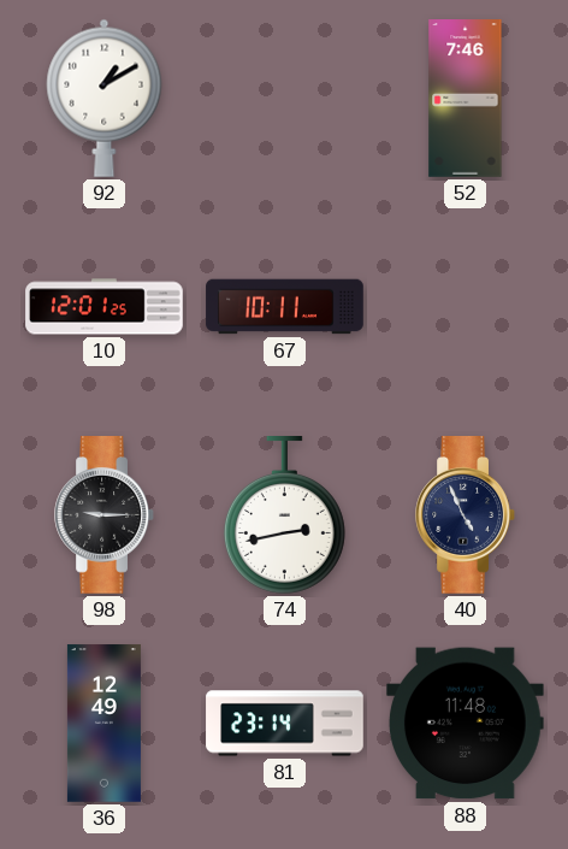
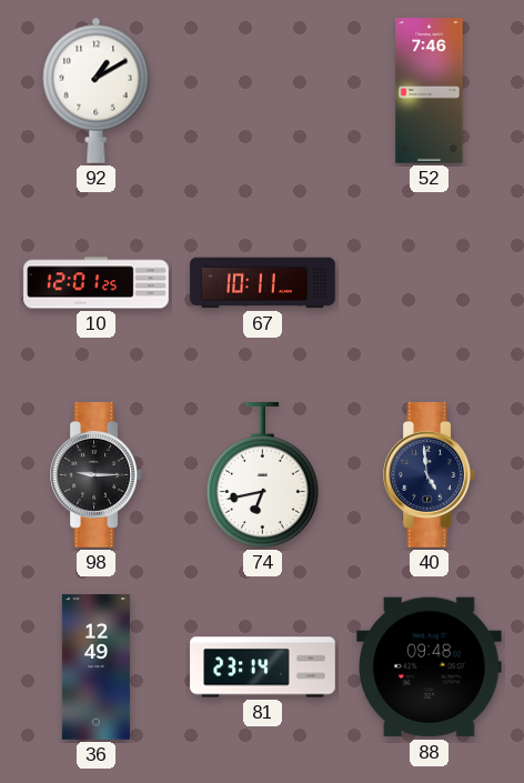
74: 2:43 -> 6:43 (262, 475)
40: 4:56 -> 4:59 (429, 475)
88: 11:48 -> 09:48 (429, 667)
